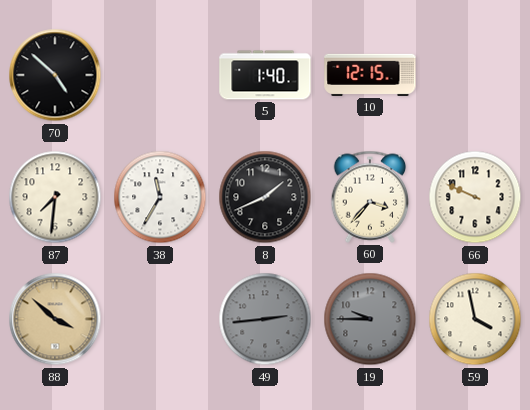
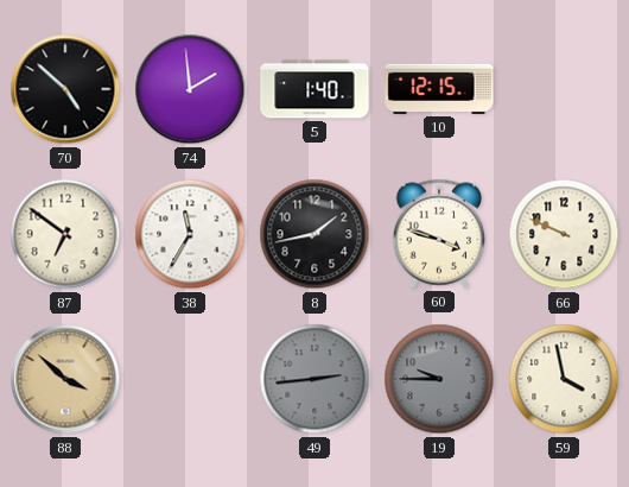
74: none -> 1:59 (190, 89)
87: 7:31 -> 6:51 (65, 234)
8: 1:41 -> 1:43 (314, 234)
60: 3:37 -> 3:48 (439, 234)
